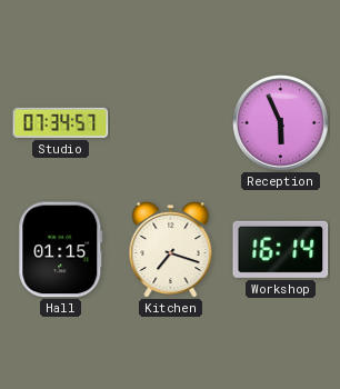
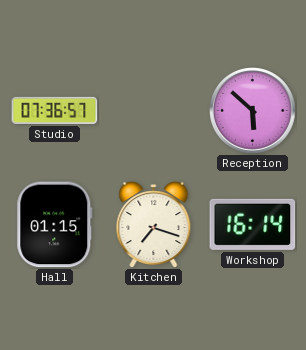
Studio: 07:34 -> 07:36 (55, 110)
Reception: 5:56 -> 5:52 (253, 111)
